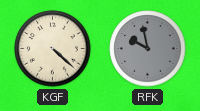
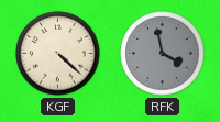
RFK: 9:58 -> 3:58 (163, 54)
